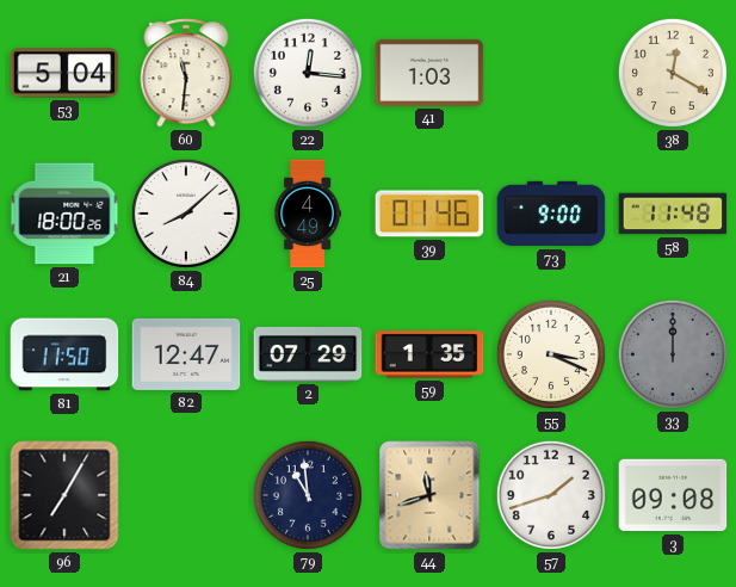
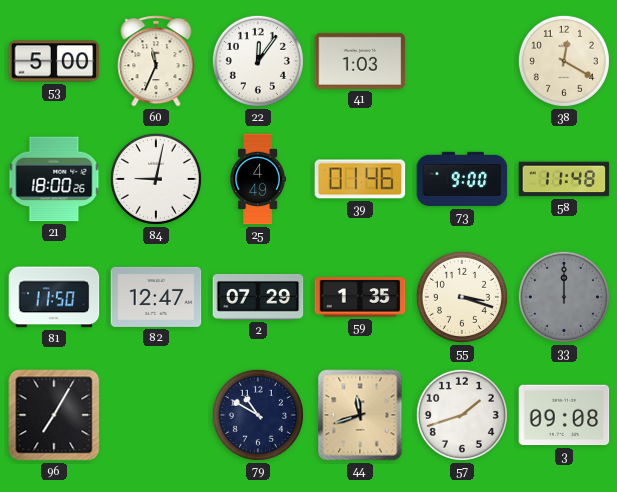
53: 5:04 -> 5:00 (54, 61)
60: 11:31 -> 11:34 (156, 61)
22: 12:16 -> 12:06 (258, 61)
84: 8:08 -> 9:02 (156, 179)
55: 3:19 -> 3:18 (462, 297)
79: 10:59 -> 10:50 (258, 415)
